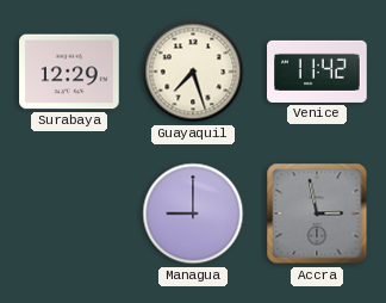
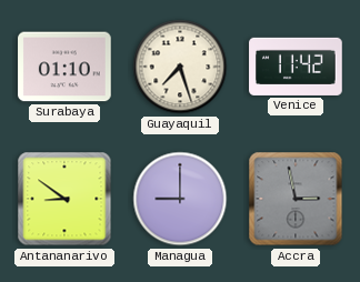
Surabaya: 12:29 -> 01:10 (64, 67)
Antananarivo: none -> 8:51 (64, 199)
